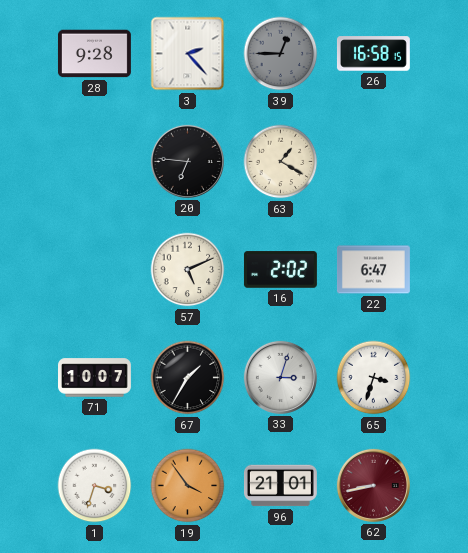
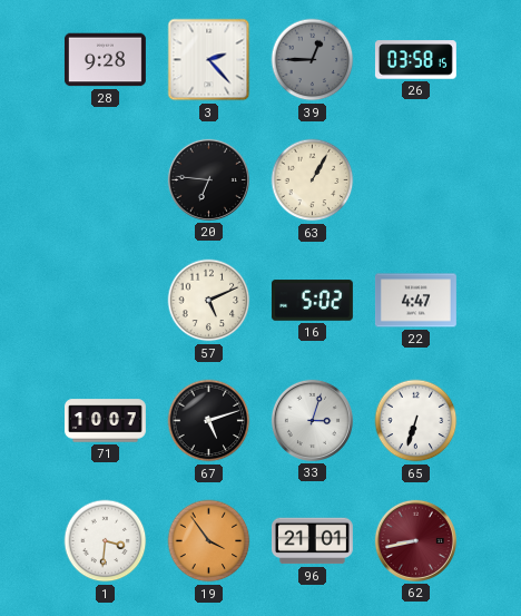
26: 16:58 -> 03:58 (415, 60)
63: 1:20 -> 1:05 (313, 180)
16: 2:02 -> 5:02 (312, 301)
22: 6:47 -> 4:47 (415, 301)
67: 1:35 -> 5:12 (209, 421)
65: 3:33 -> 6:33 (416, 421)
1: 3:33 -> 3:31 (106, 541)
